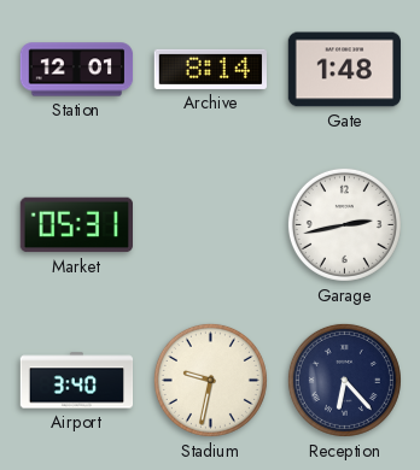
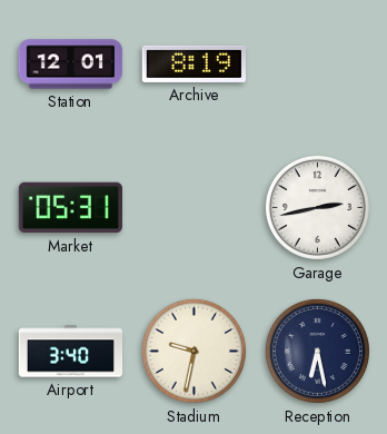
Archive: 8:14 -> 8:19 (193, 63)
Gate: 1:48 -> none (344, 70)
Reception: 6:23 -> 6:28 (317, 351)
